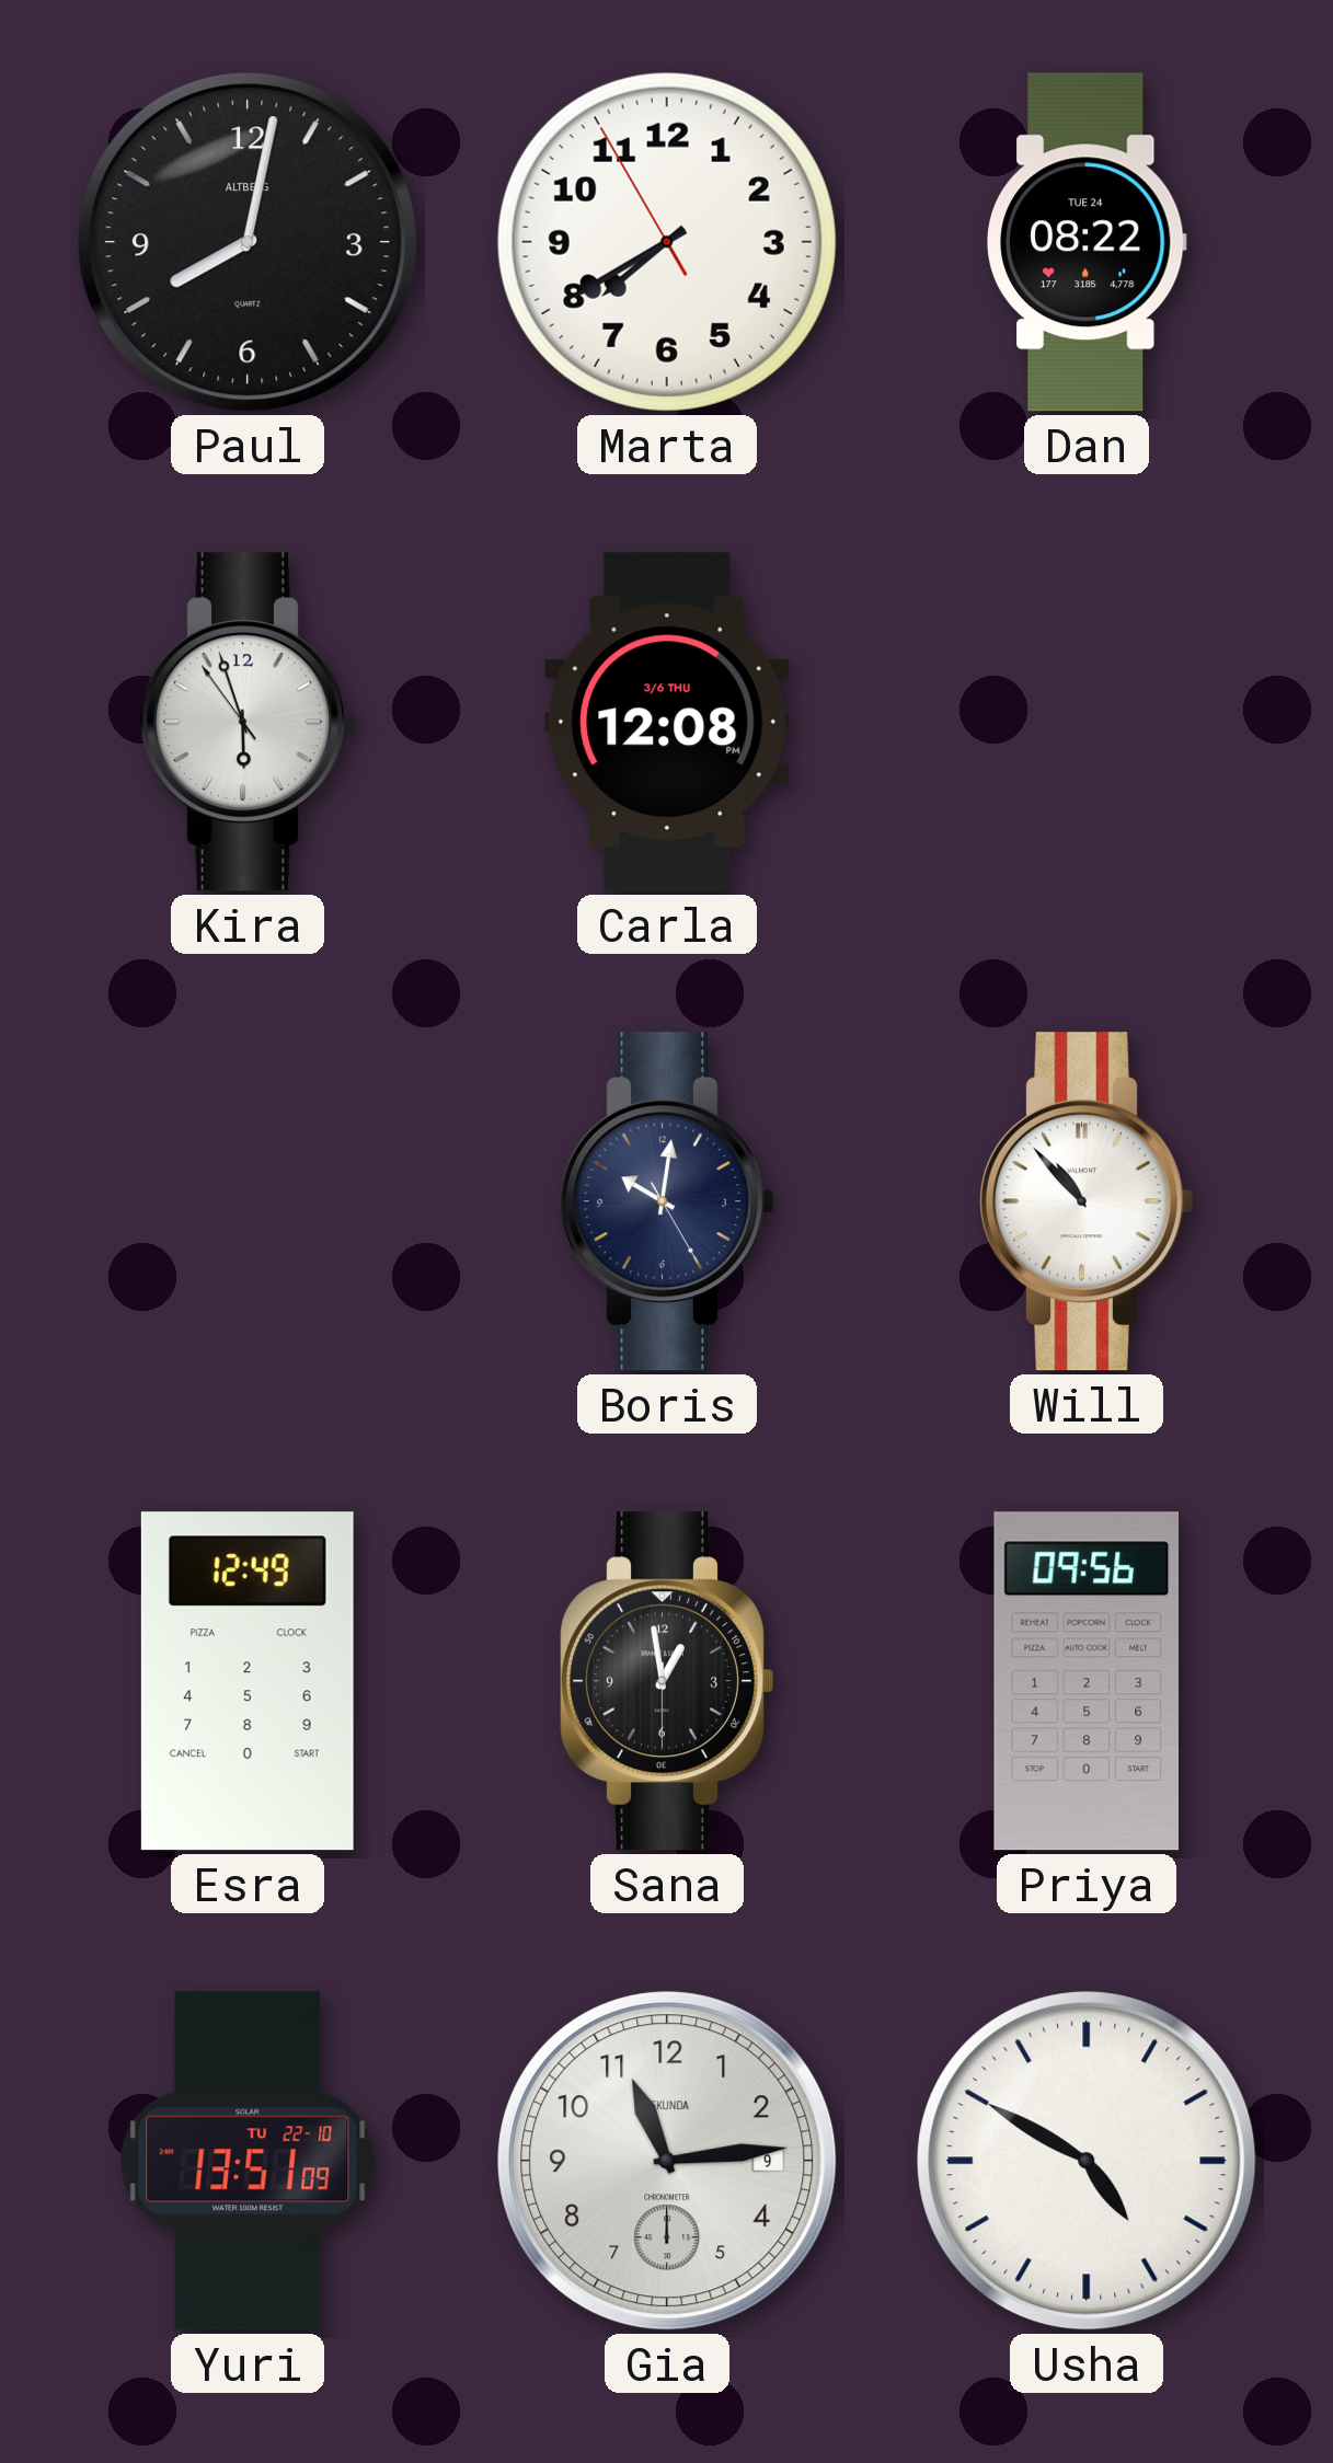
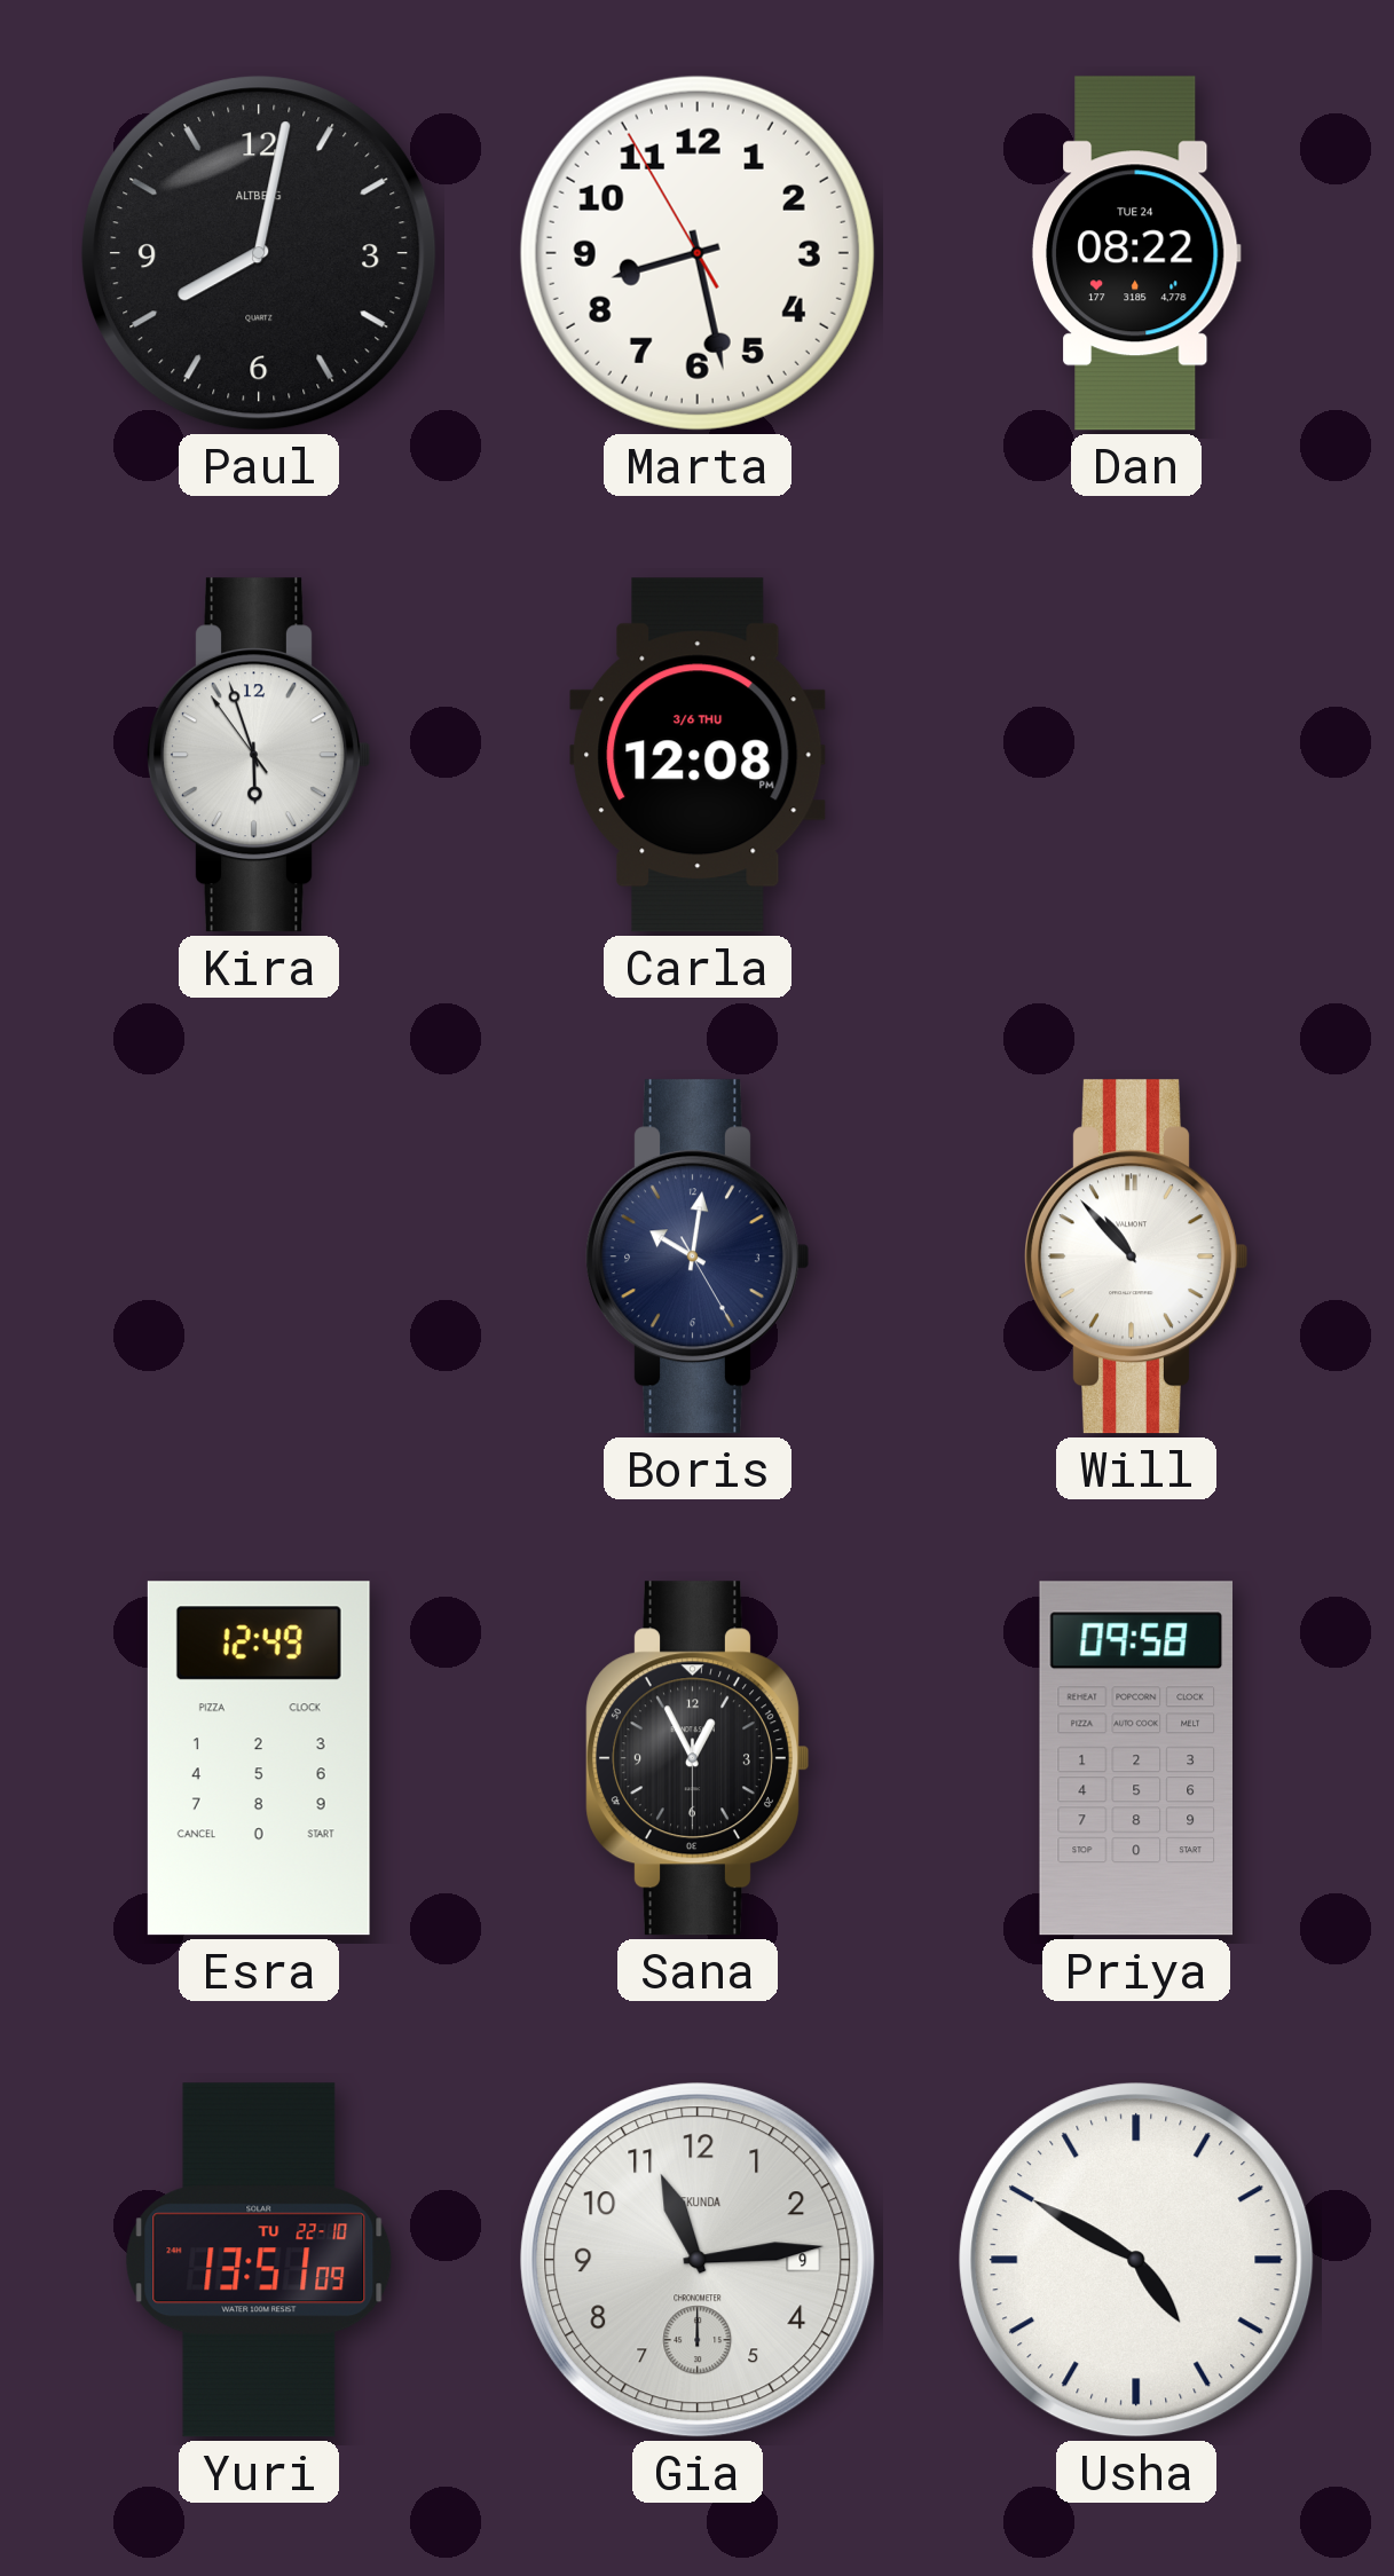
Marta: 7:39 -> 8:27 (698, 253)
Sana: 12:58 -> 12:55 (698, 1758)
Priya: 09:56 -> 09:58 (1135, 1758)
